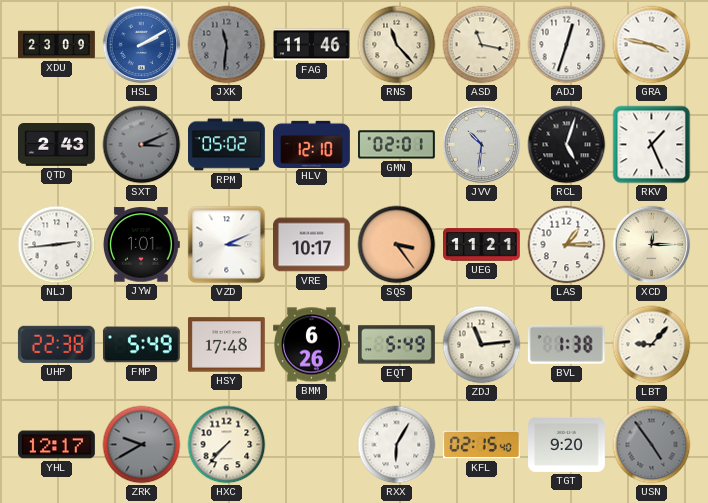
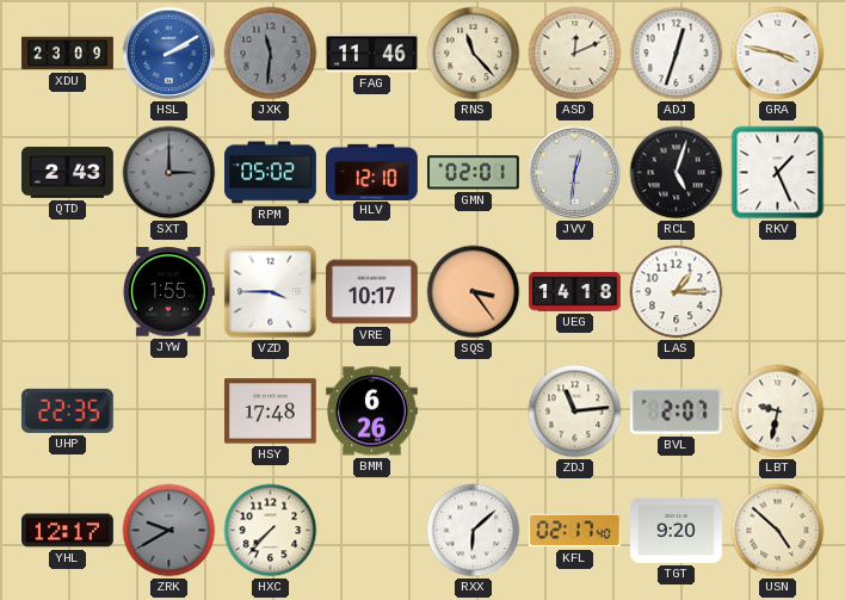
ASD: 11:17 -> 12:11 (575, 54)
SXT: 3:11 -> 3:00 (169, 173)
JVV: 10:31 -> 12:31 (575, 173)
NLJ: 2:44 -> none (57, 245)
JYW: 1:01 -> 1:55 (168, 292)
VZD: 3:11 -> 3:45 (271, 292)
UEG: 11:21 -> 14:18 (575, 292)
XCD: 12:15 -> none (652, 245)
UHP: 22:38 -> 22:35 (67, 410)
FMP: 5:49 -> none (141, 345)
EQT: 5:49 -> none (397, 345)
BVL: 1:38 -> 2:07 (676, 410)
LBT: 9:07 -> 9:32 (778, 412)
RXX: 6:05 -> 6:08 (474, 531)
KFL: 02:15 -> 02:17 (574, 531)
USN: 4:54 -> 4:52 (778, 531)
USN dial: grey -> cream (778, 531)
